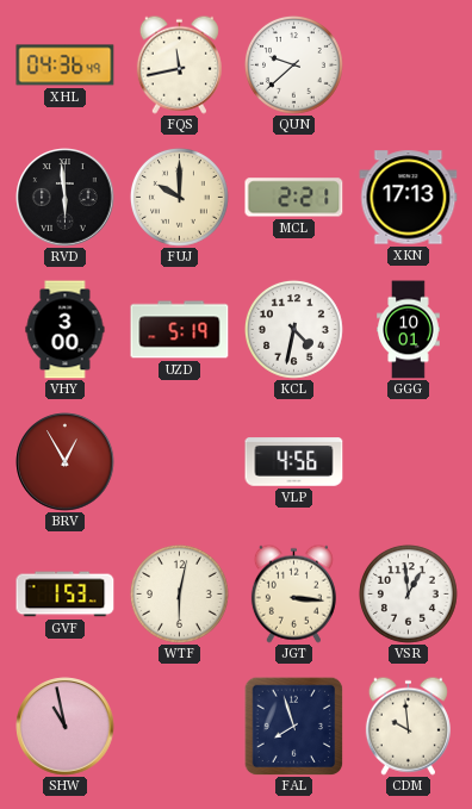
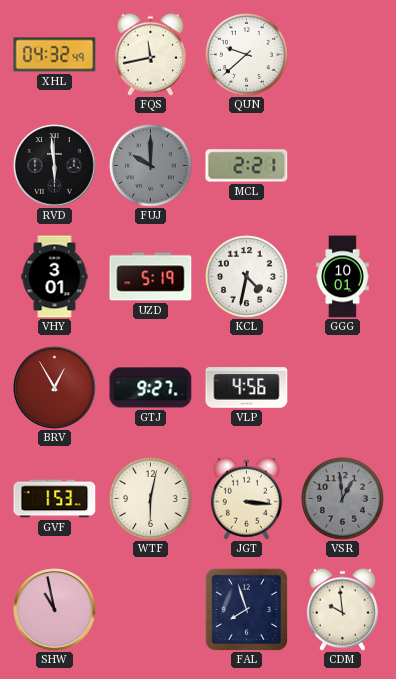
XHL: 04:36 -> 04:32 (55, 55)
FUJ dial: cream -> grey (150, 165)
XKN: 17:13 -> none (409, 198)
VHY: 3:00 -> 3:01 (55, 277)
GTJ: none -> 9:27 (151, 388)
VSR dial: white -> grey (342, 498)
